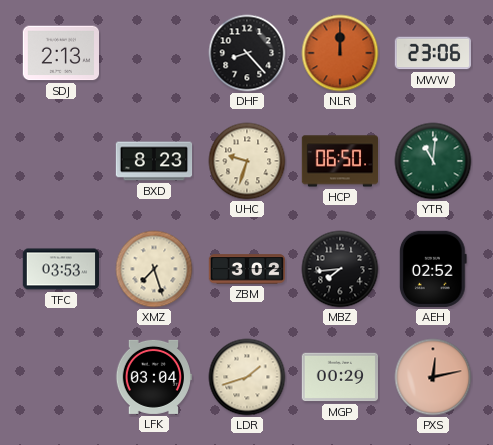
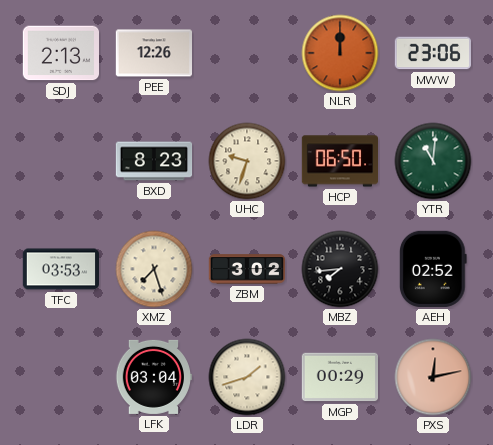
PEE: none -> 12:26 (153, 53)
DHF: 8:23 -> none (247, 53)
